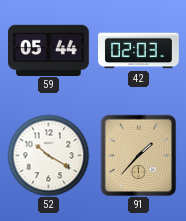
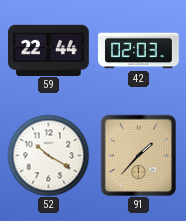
59: 05:44 -> 22:44 (49, 50)
